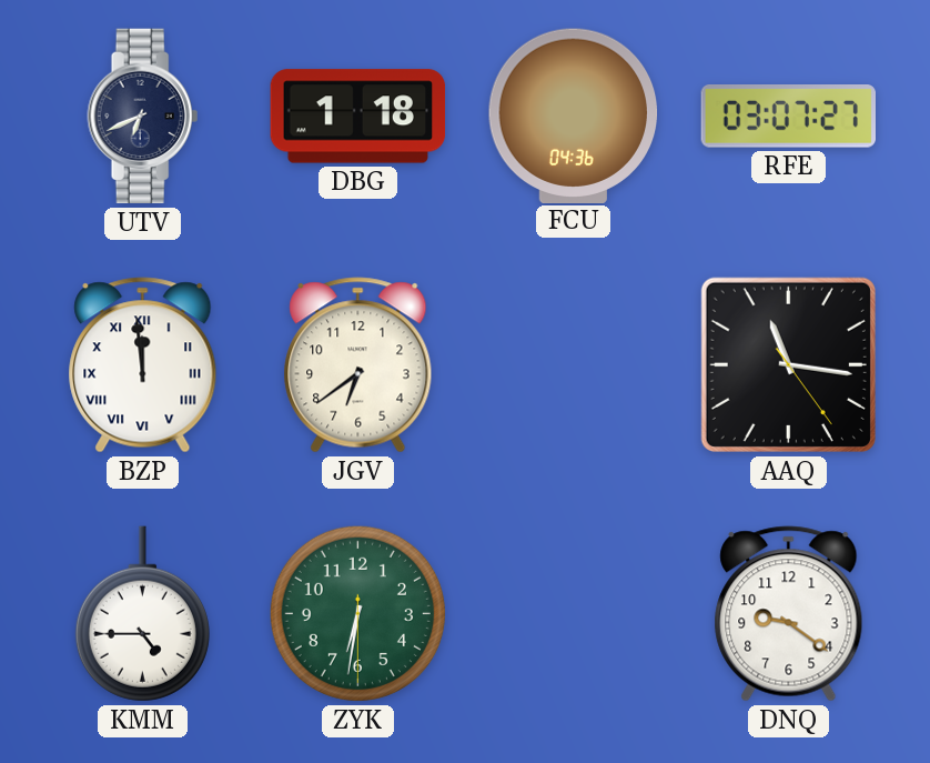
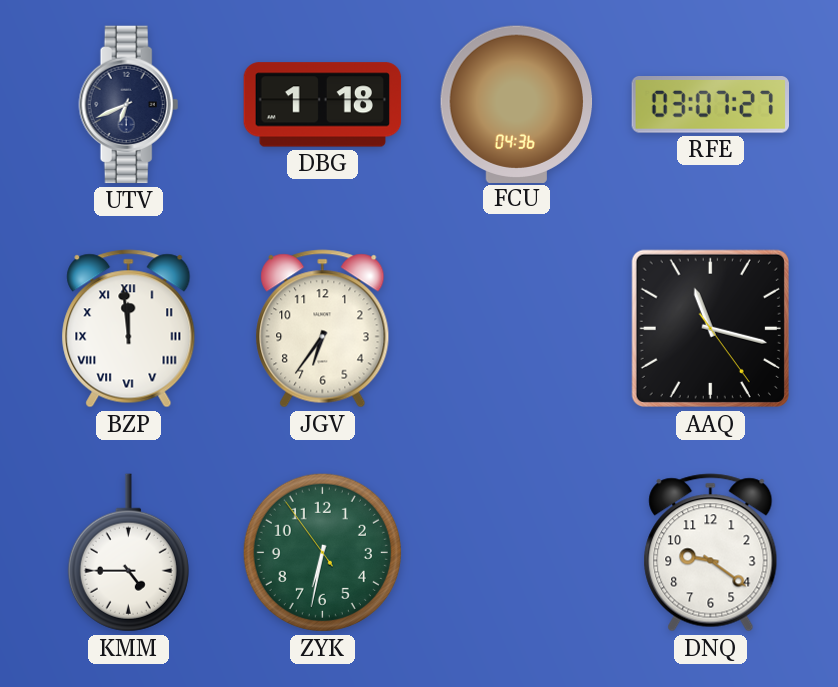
JGV: 6:39 -> 6:36 (323, 329)
AAQ: 11:16 -> 11:17 (710, 328)
ZYK: 6:31:30 -> 6:31:54 (322, 552)
